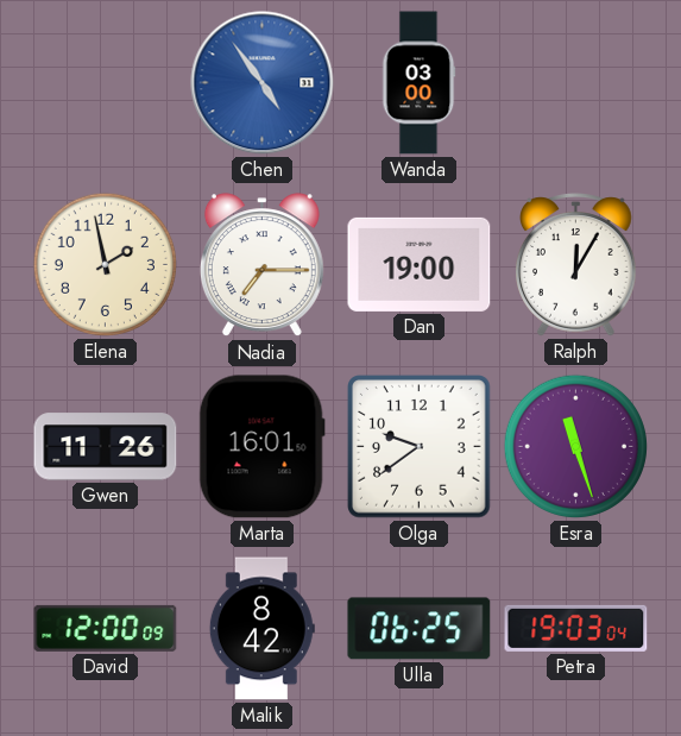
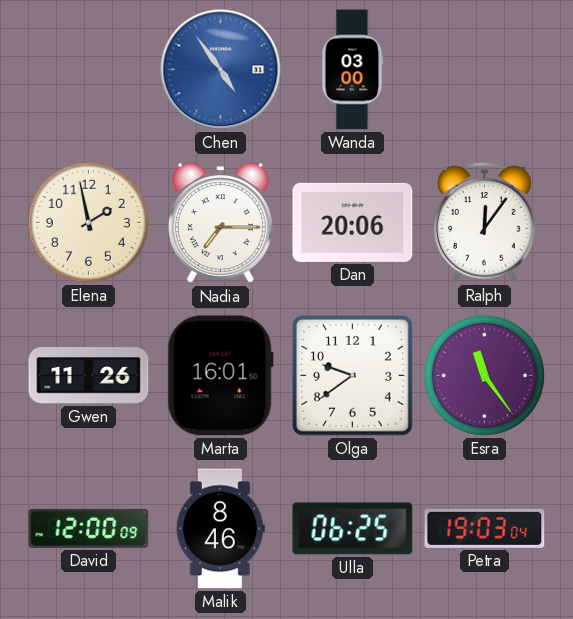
Dan: 19:00 -> 20:06 (353, 222)
Ralph: 12:05 -> 12:06 (485, 223)
Esra: 11:27 -> 11:24 (484, 375)
Malik: 8:42 -> 8:46 (220, 529)
